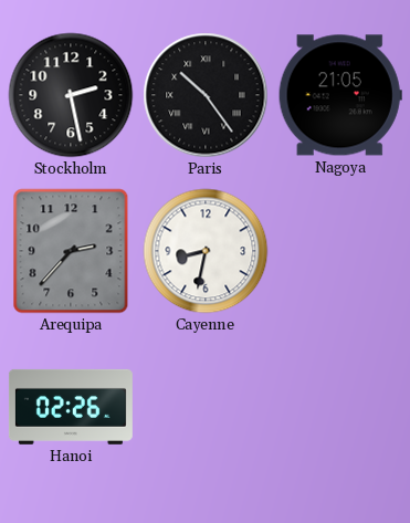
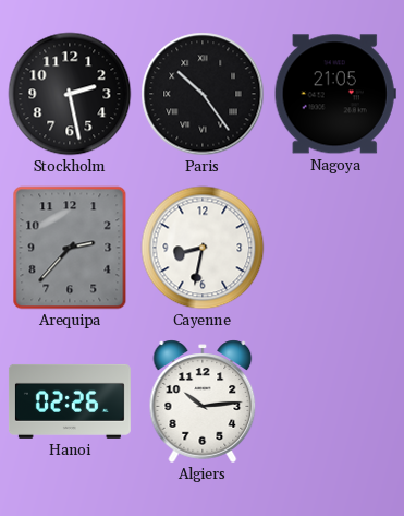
Algiers: none -> 10:14 (203, 401)
